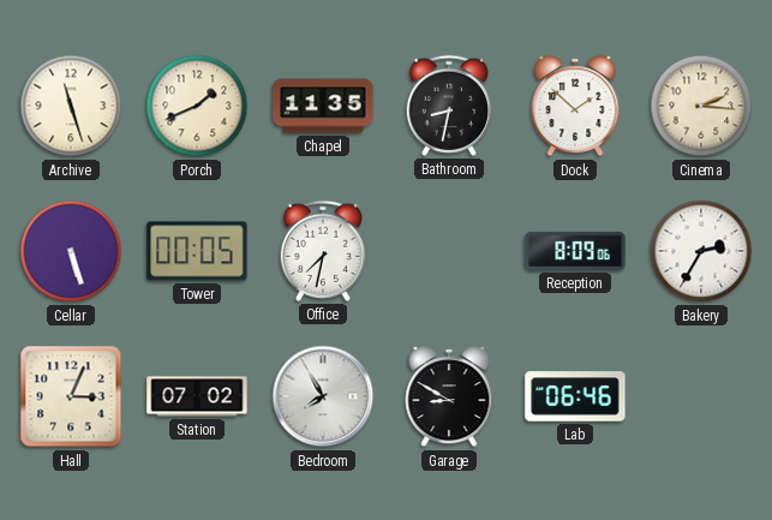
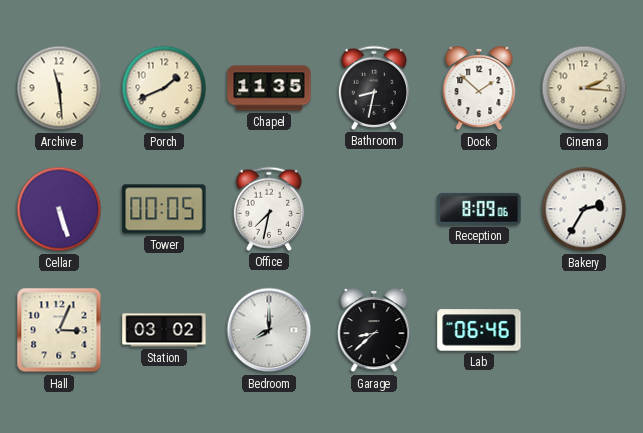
Archive: 11:27 -> 11:29 (59, 88)
Station: 07:02 -> 03:02 (164, 330)
Bedroom: 7:55 -> 8:00 (269, 330)
Garage: 8:50 -> 8:38 (374, 330)
